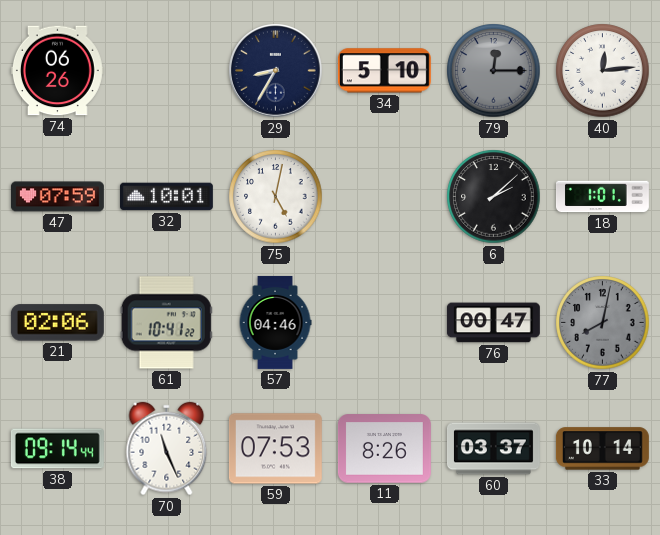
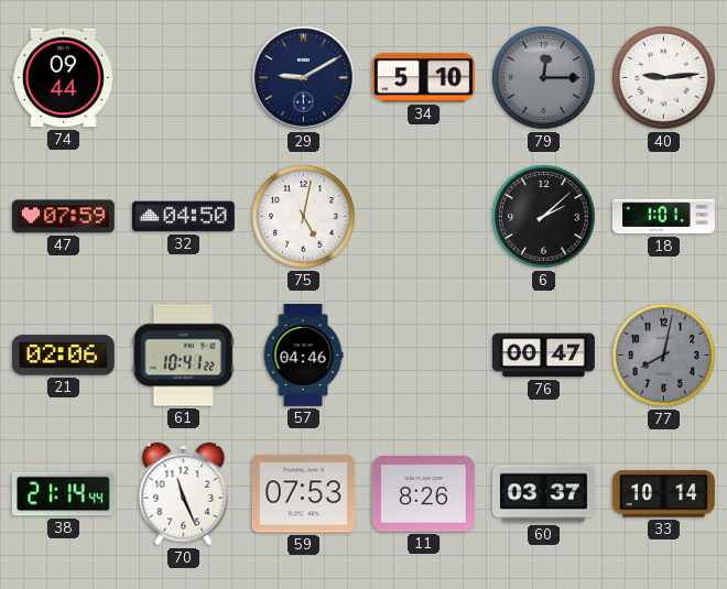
74: 06:26 -> 09:44 (63, 78)
29: 8:35 -> 9:10 (304, 78)
40: 12:14 -> 9:14 (664, 78)
32: 10:01 -> 04:50 (183, 217)
38: 09:14 -> 21:14 (63, 494)
